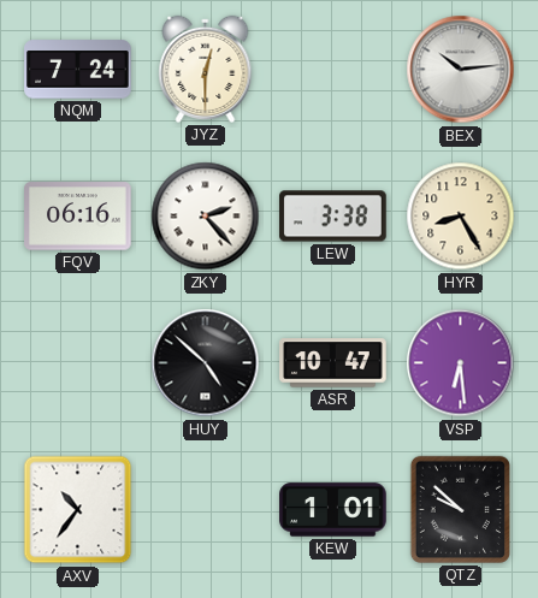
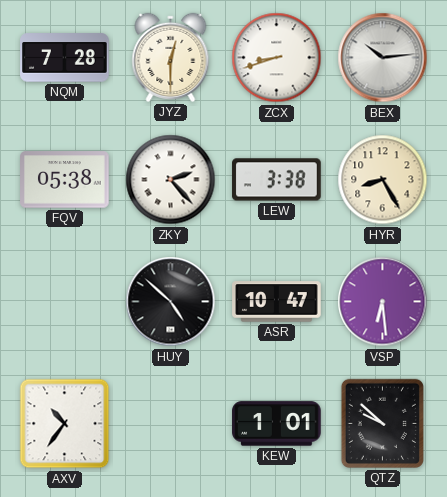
NQM: 7:24 -> 7:28 (65, 58)
ZCX: none -> 8:42 (277, 58)
FQV: 06:16 -> 05:38 (65, 180)
